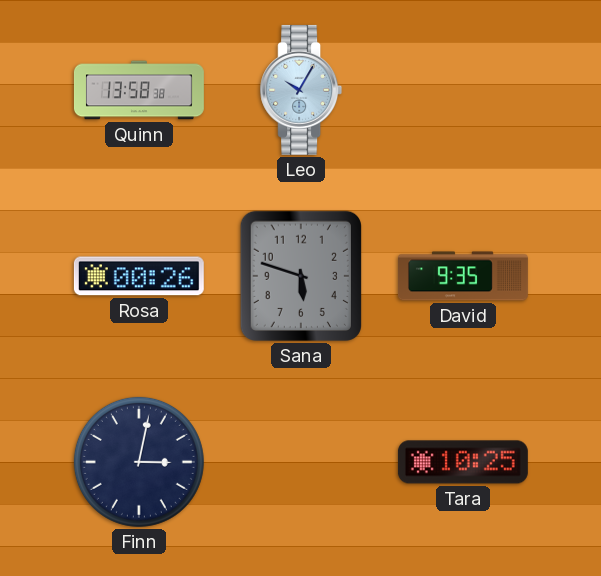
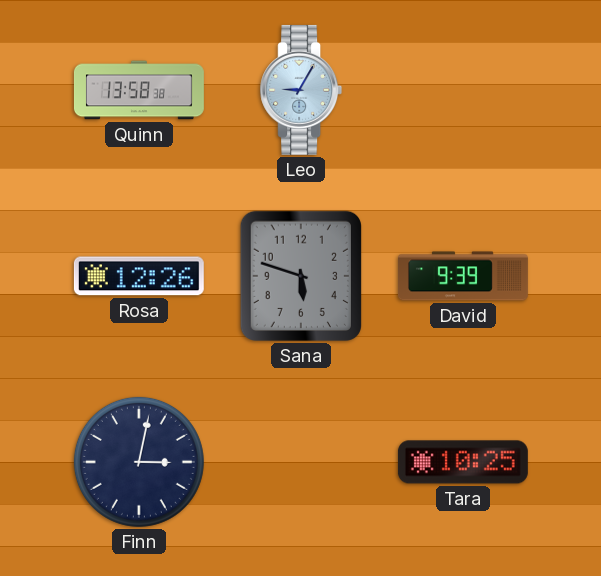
Leo: 10:05 -> 9:05 (301, 90)
Rosa: 00:26 -> 12:26 (139, 276)
David: 9:35 -> 9:39 (463, 276)
